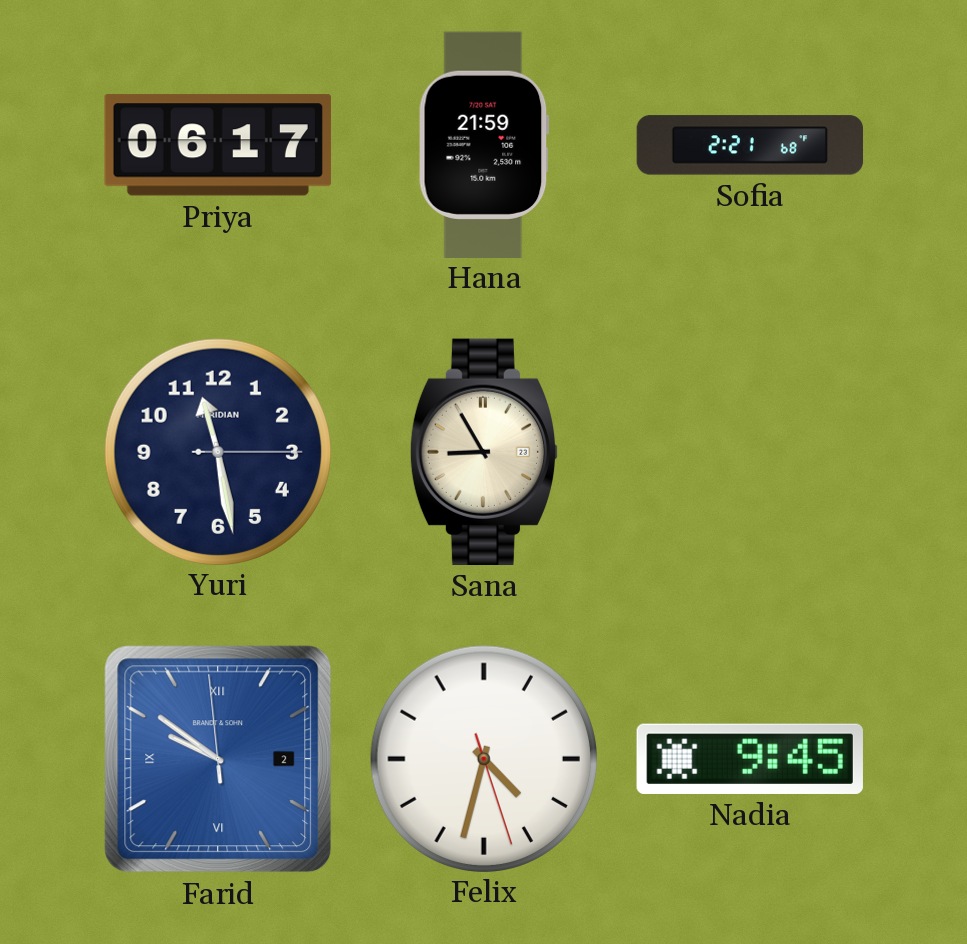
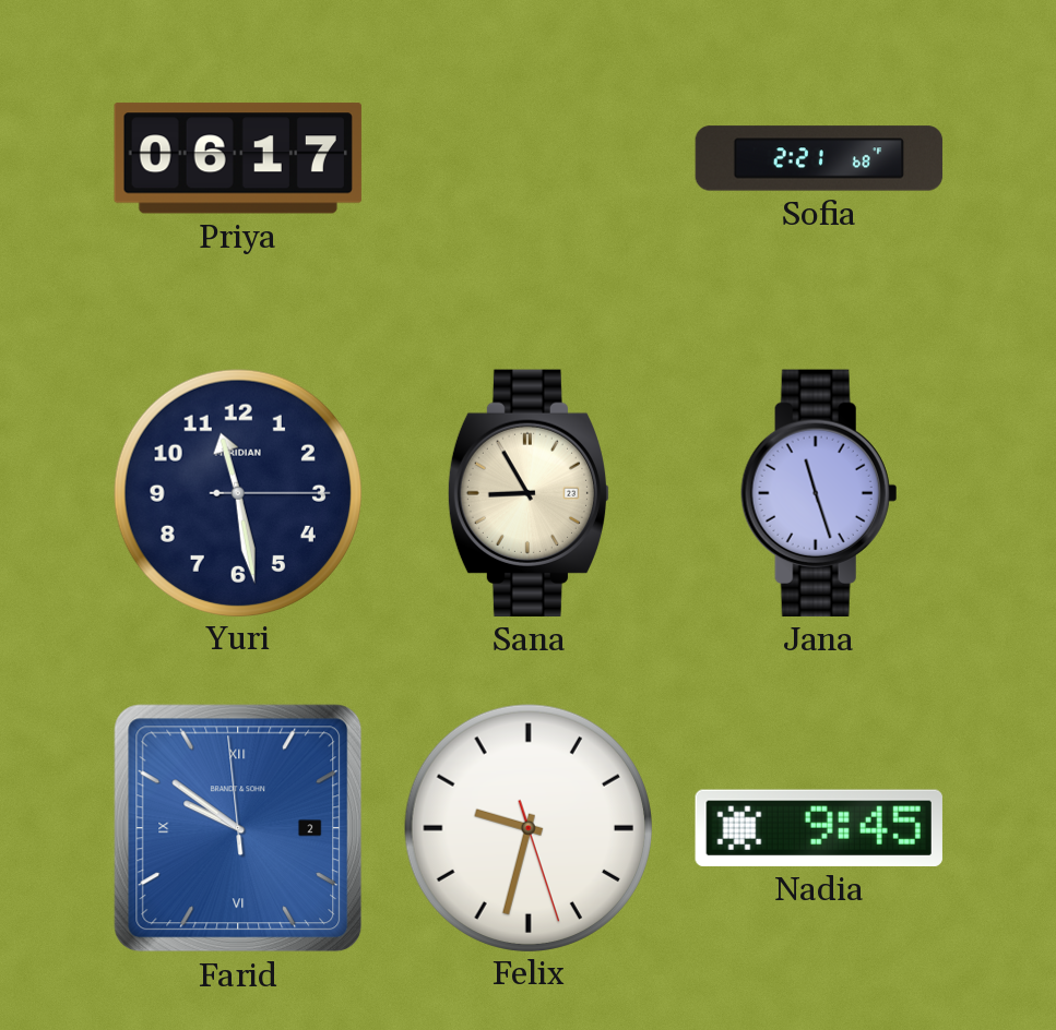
Hana: 21:59 -> none (484, 144)
Jana: none -> 11:27 (819, 493)
Felix: 4:32 -> 9:32 (527, 827)
